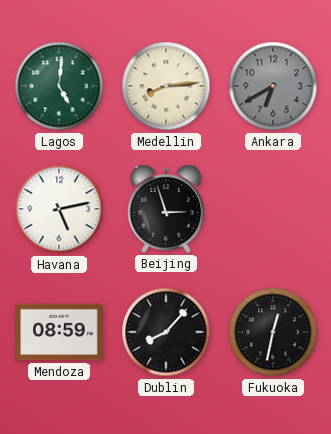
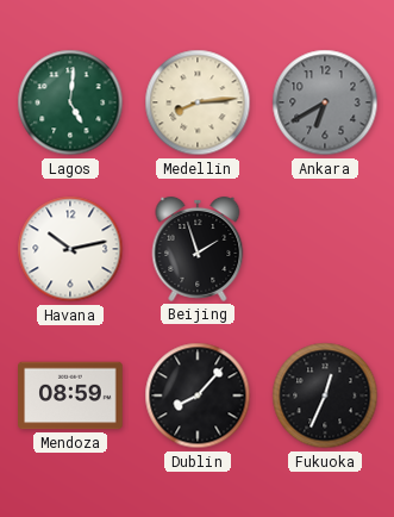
Havana: 5:13 -> 10:13 (70, 249)
Beijing: 2:57 -> 1:57 (198, 249)
Fukuoka: 12:32 -> 12:34 (325, 395)
